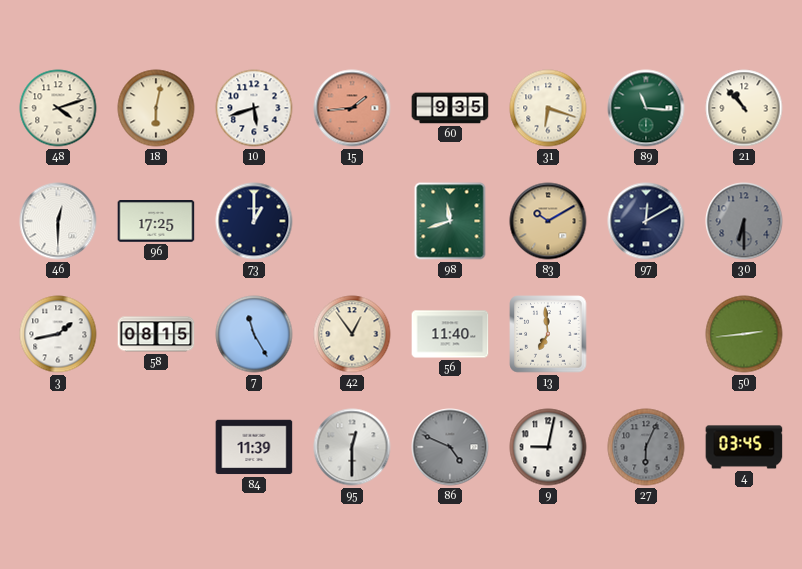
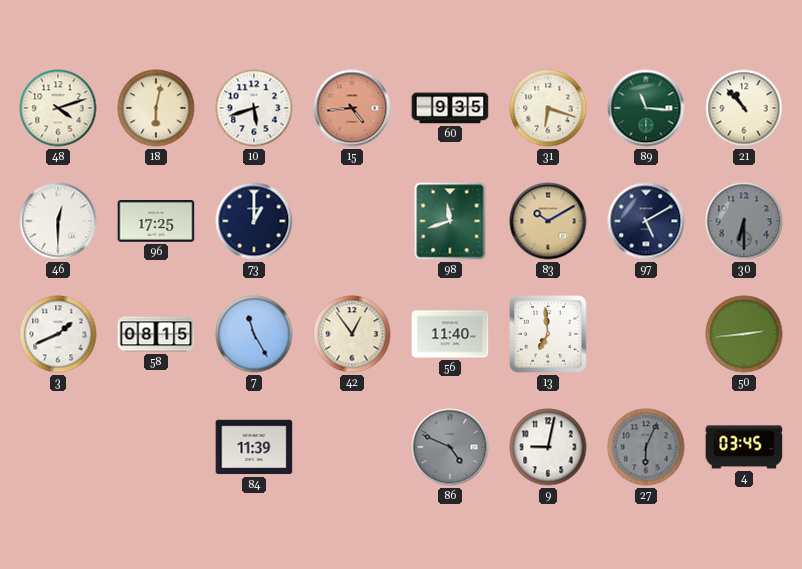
15: 1:44 -> 4:44 (352, 108)
97: 12:10 -> 5:10 (646, 221)
3: 1:43 -> 1:41 (58, 334)
95: 12:30 -> none (352, 447)
